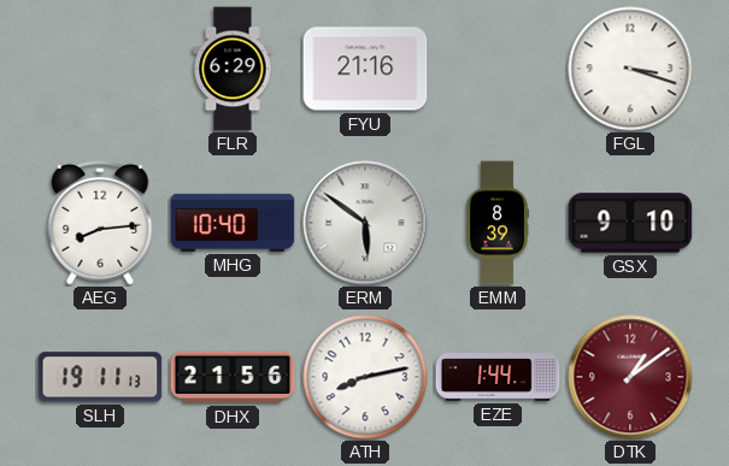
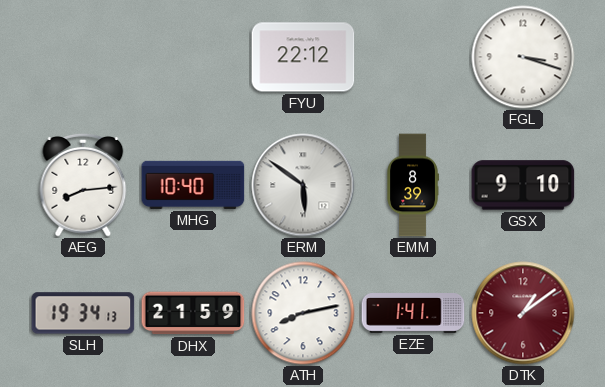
FLR: 6:29 -> none (233, 69)
FYU: 21:16 -> 22:12 (303, 57)
SLH: 19:11 -> 19:34 (83, 313)
DHX: 21:56 -> 21:59 (193, 313)
EZE: 1:44 -> 1:41 (413, 314)
